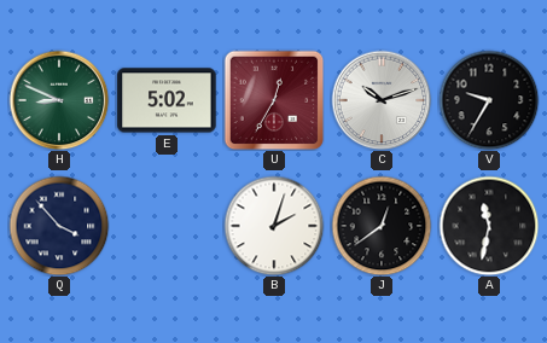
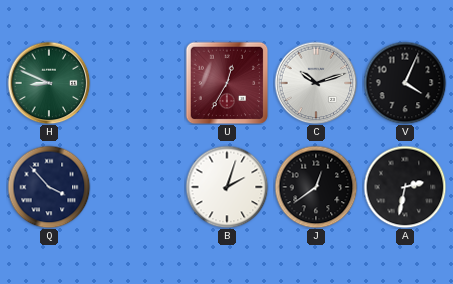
E: 5:02 -> none (167, 100)
V: 9:35 -> 4:04 (405, 83)
A: 11:32 -> 2:32 (405, 187)
